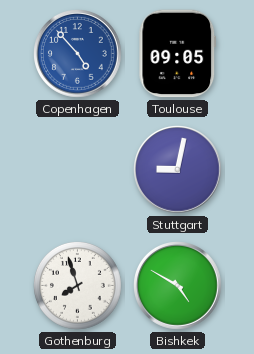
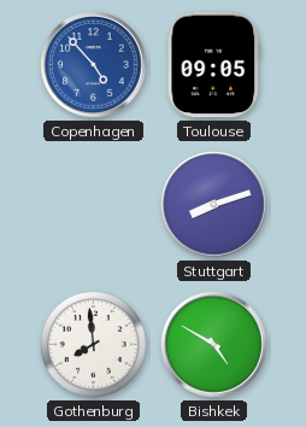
Stuttgart: 9:02 -> 8:12 (214, 205)
Gothenburg: 7:57 -> 7:59 (94, 345)
